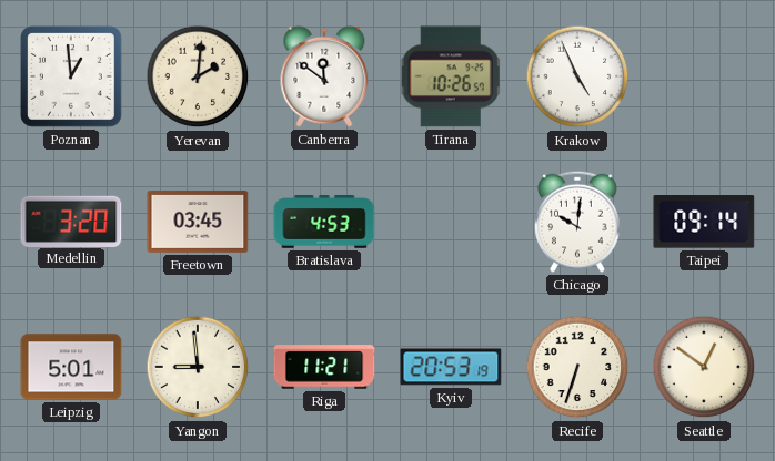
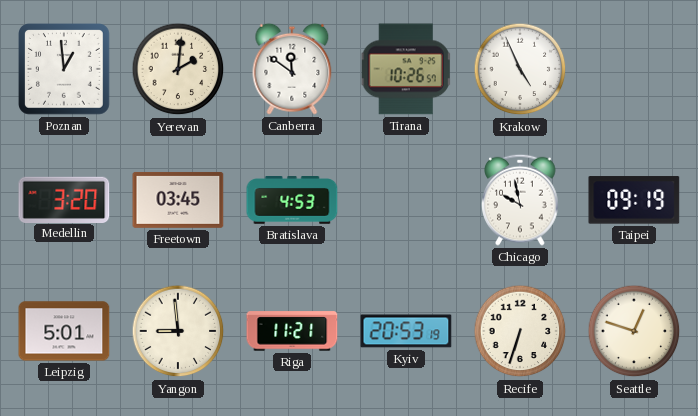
Chicago: 10:01 -> 9:58 (520, 200)
Taipei: 09:14 -> 09:19 (634, 200)
Seattle: 12:51 -> 12:48 (634, 331)
